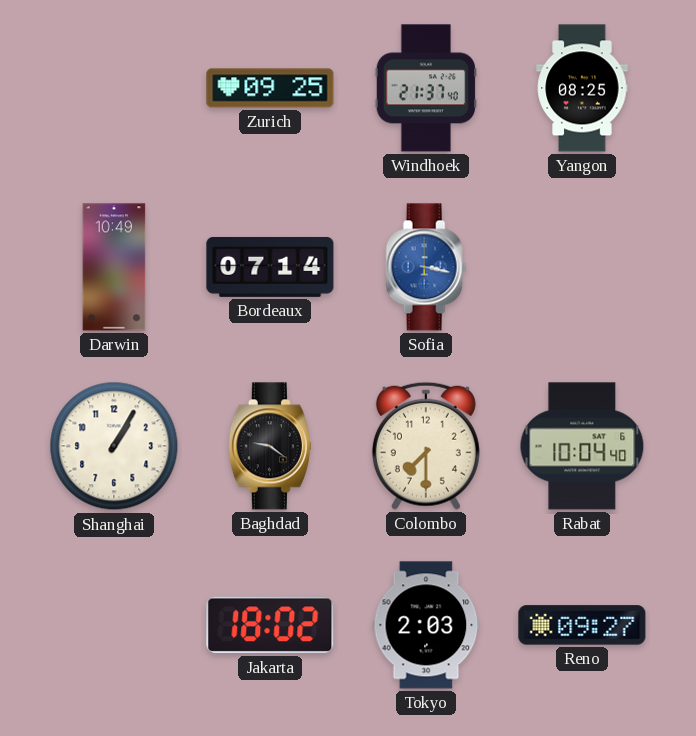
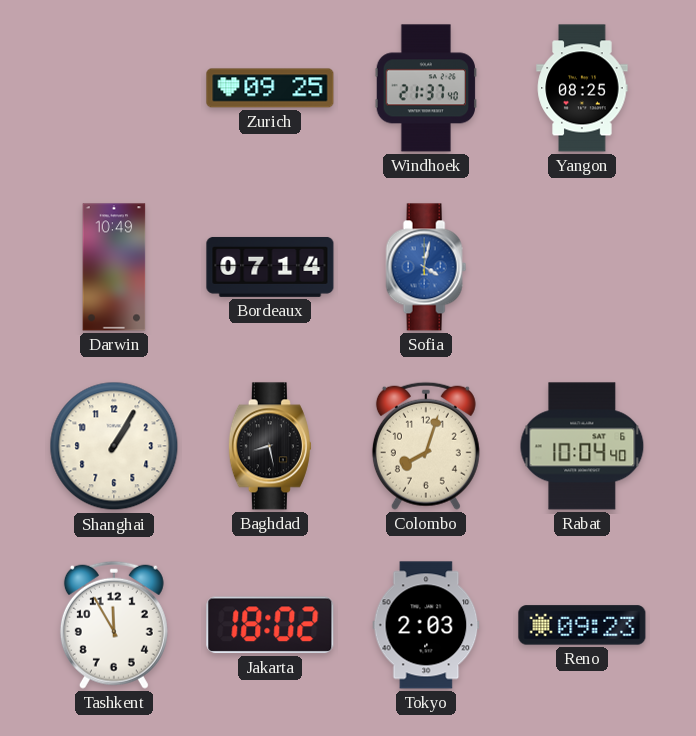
Sofia: 3:17 -> 4:02 (426, 267)
Baghdad: 9:21 -> 8:28 (270, 446)
Colombo: 7:30 -> 8:03 (426, 446)
Tashkent: none -> 11:55 (114, 625)
Reno: 09:27 -> 09:23 (582, 625)
